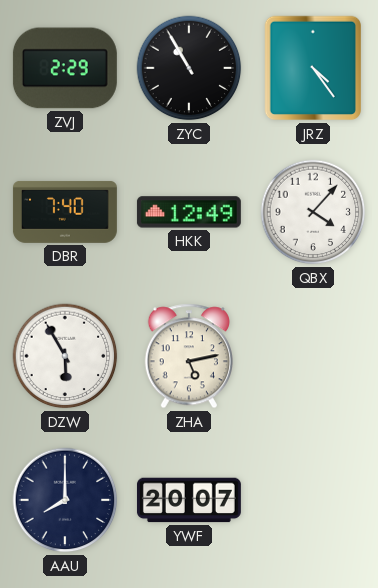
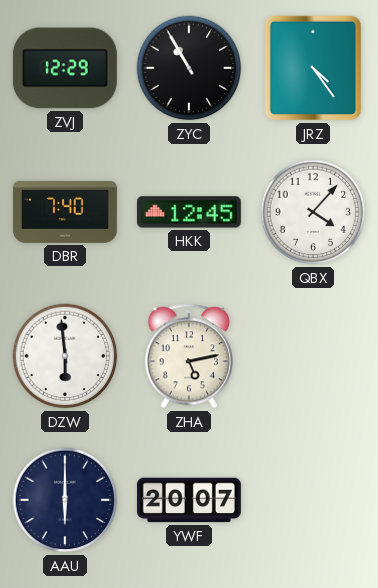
ZVJ: 2:29 -> 12:29 (65, 68)
HKK: 12:49 -> 12:45 (189, 212)
DZW: 5:55 -> 5:59 (65, 356)
AAU: 8:00 -> 6:00 (65, 500)
